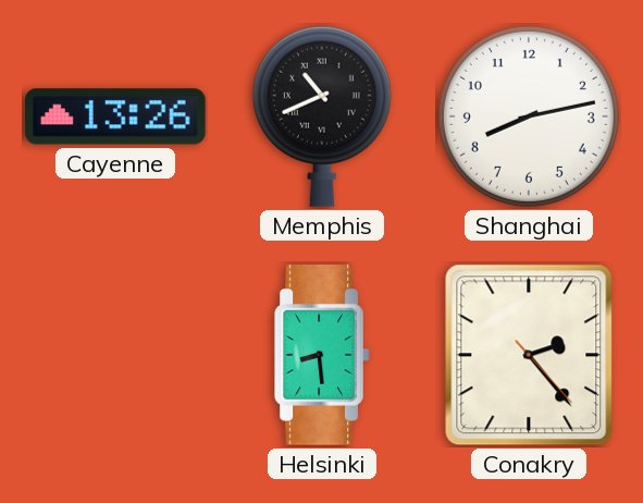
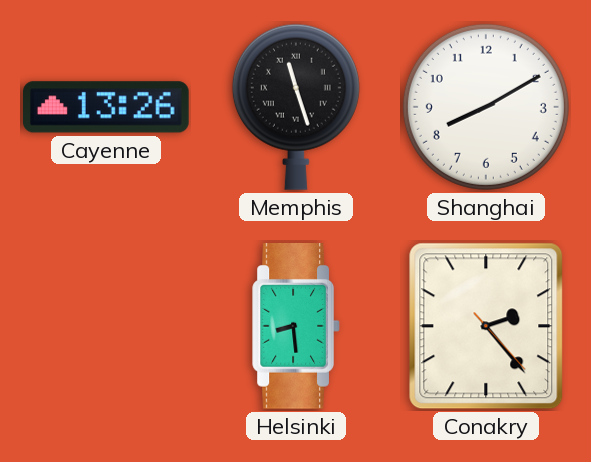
Memphis: 10:41 -> 11:27 (296, 107)
Shanghai: 8:13 -> 8:10 (486, 107)
